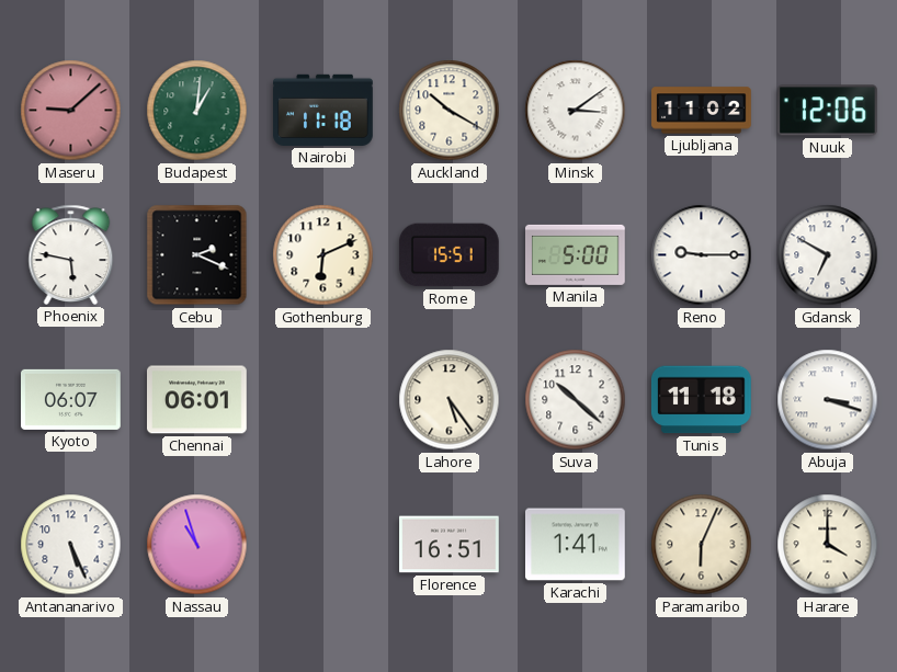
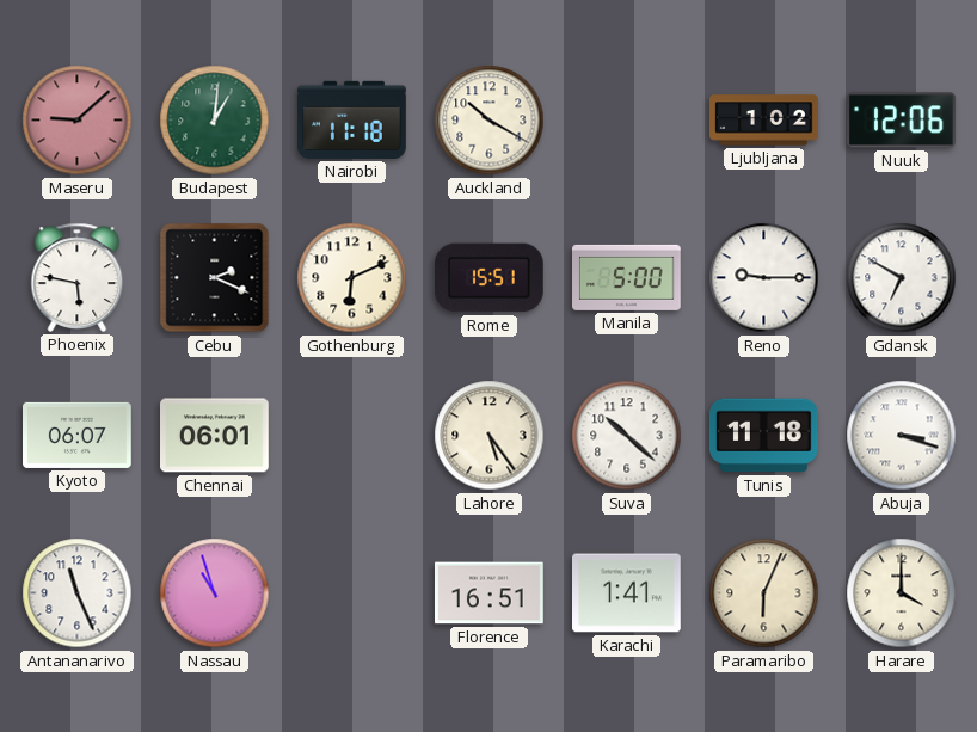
Minsk: 3:09 -> none (576, 111)
Ljubljana: 11:02 -> 1:02 (764, 121)
Antananarivo: 5:26 -> 11:26 (78, 593)
